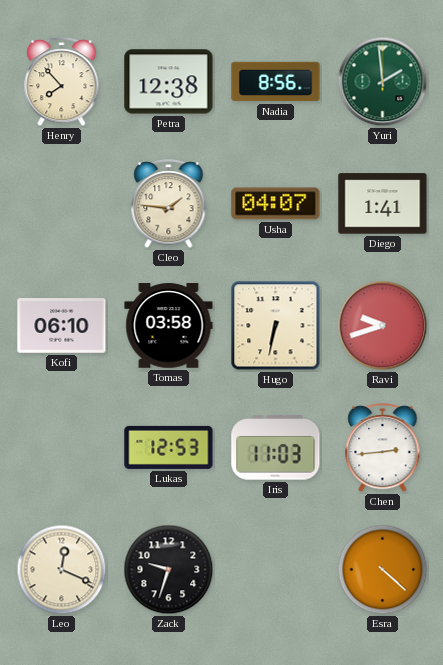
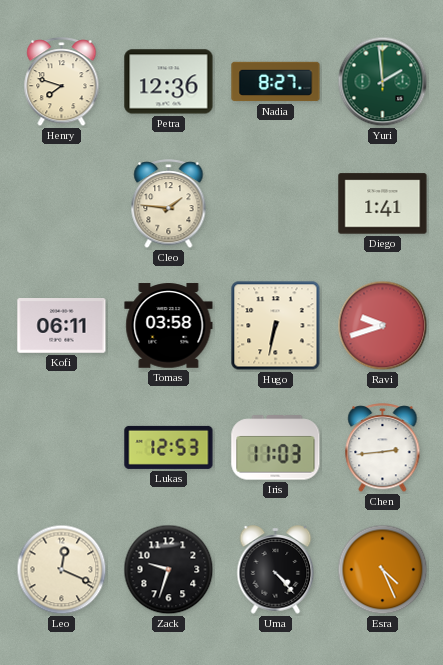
Henry: 7:53 -> 7:48 (62, 82)
Petra: 12:38 -> 12:36 (169, 82)
Nadia: 8:56 -> 8:27 (276, 82)
Usha: 04:07 -> none (276, 204)
Kofi: 06:10 -> 06:11 (62, 326)
Uma: none -> 4:23 (276, 570)
Esra: 4:22 -> 4:26 (383, 570)
